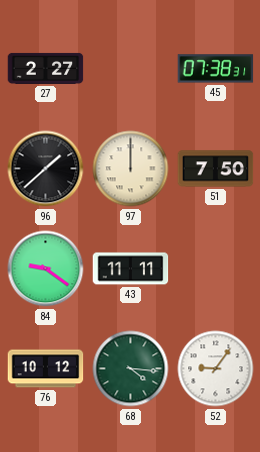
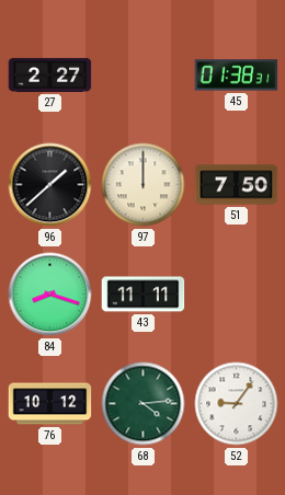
45: 07:38 -> 01:38 (237, 76)
84: 9:21 -> 8:18 (50, 295)
68: 4:16 -> 4:14 (144, 404)
